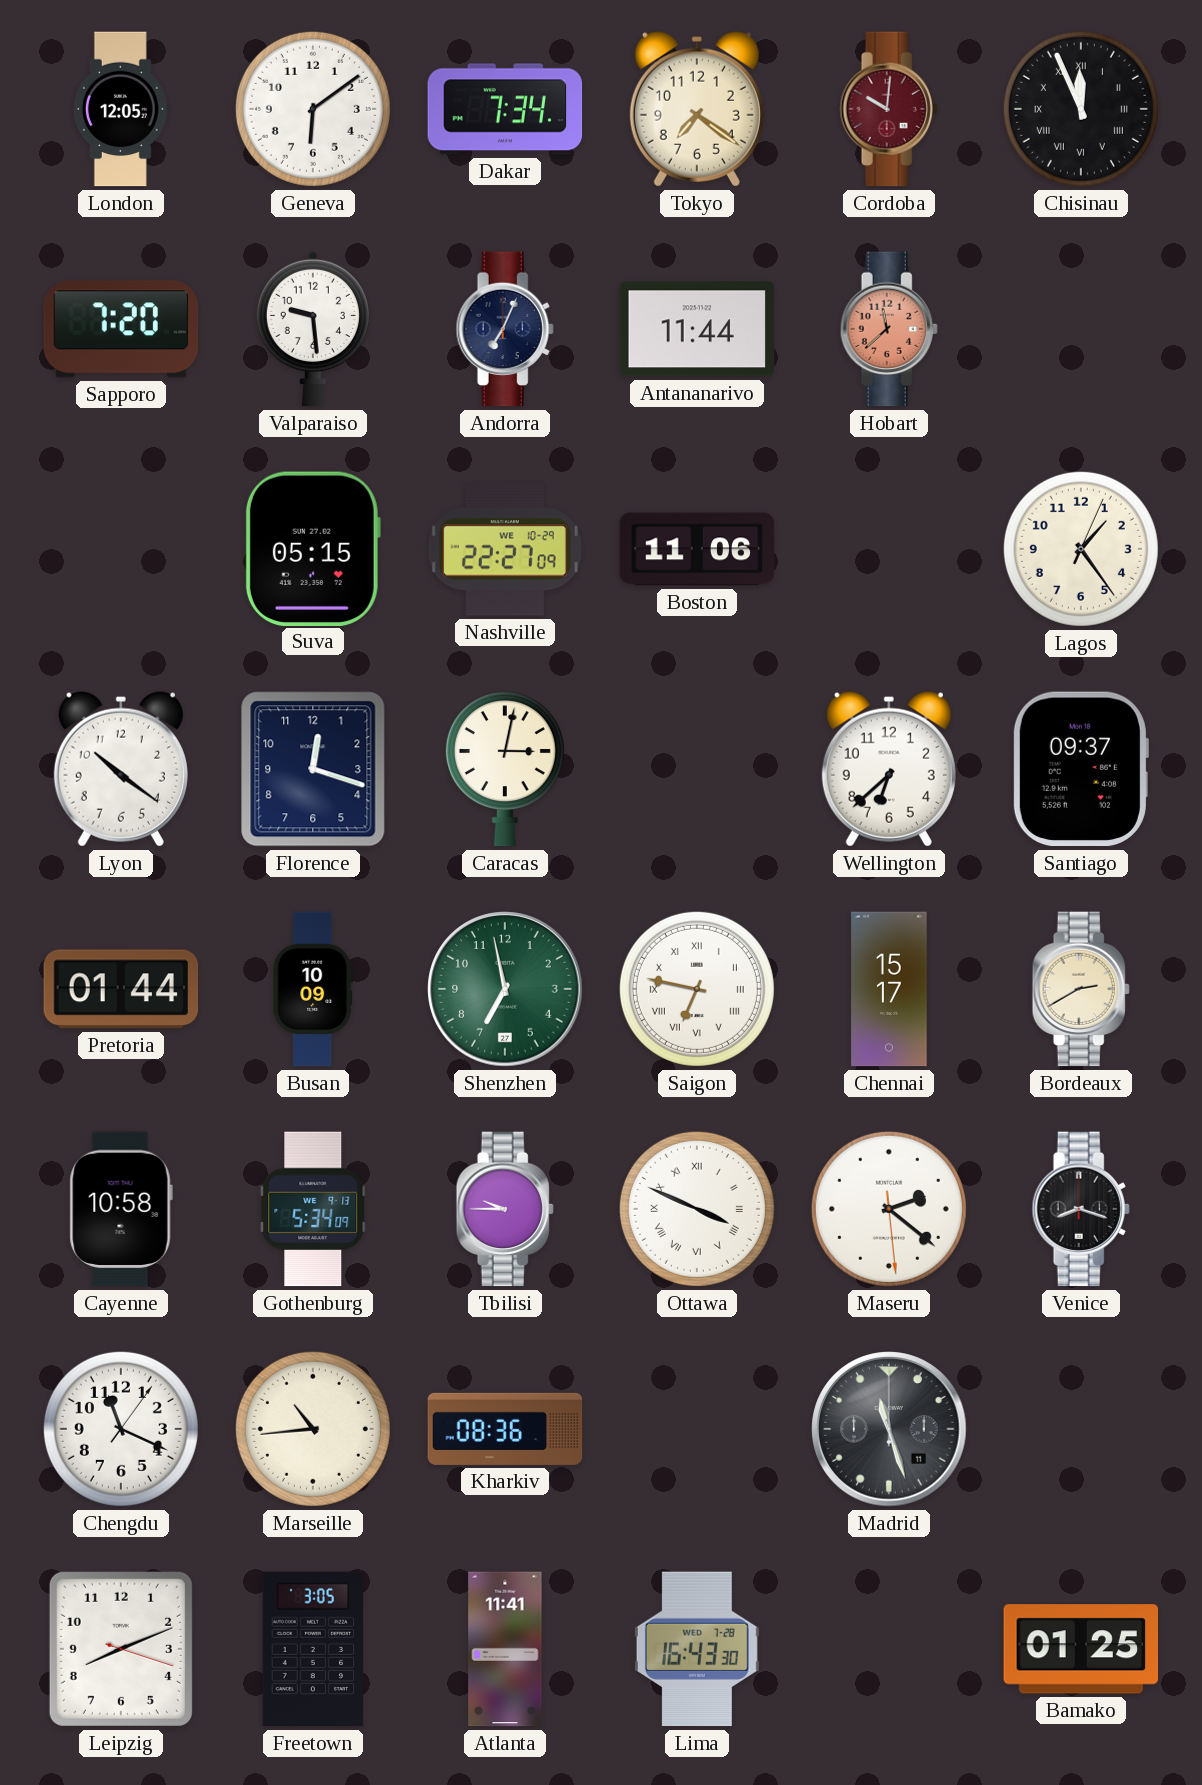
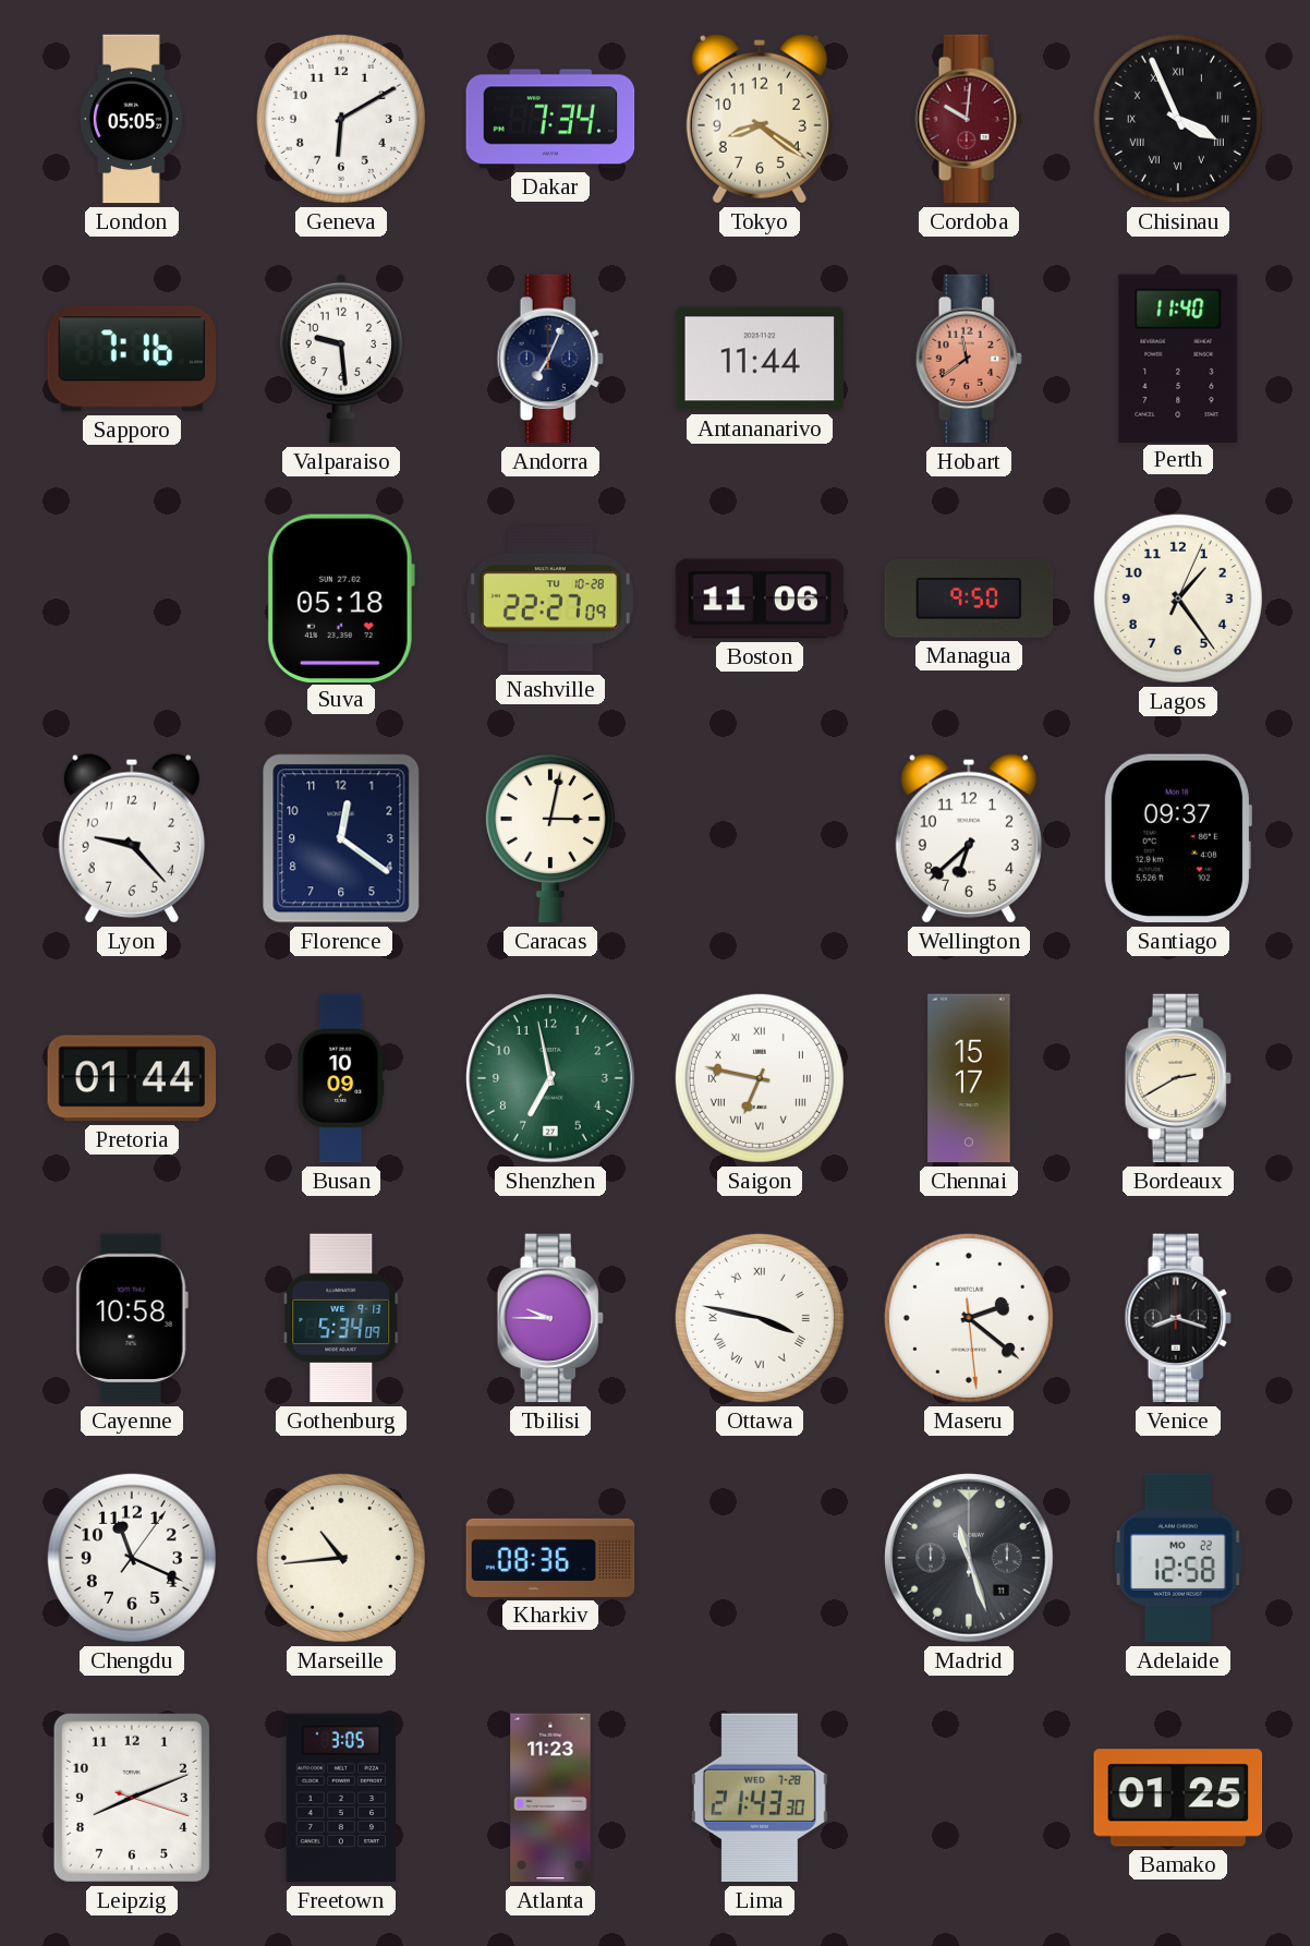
London: 12:05 -> 05:05 (132, 119)
Geneva: 6:09 -> 6:10 (341, 119)
Tokyo: 7:21 -> 8:21 (760, 119)
Chisinau: 11:56 -> 3:56 (1178, 119)
Sapporo: 7:20 -> 7:16 (132, 359)
Hobart: 11:38 -> 11:39 (969, 359)
Perth: none -> 11:40 (1178, 358)
Suva: 05:15 -> 05:18 (341, 597)
Nashville date: WE 10-29 -> TU 10-28 (550, 599)
Managua: none -> 9:50 (969, 599)
Lyon: 10:21 -> 9:23 (132, 838)
Florence: 12:18 -> 12:21 (341, 838)
Ottawa: 3:49 -> 3:47 (760, 1318)
Adelaide: none -> 12:58 (1178, 1558)
Atlanta: 11:41 -> 11:23 (550, 1798)
Lima: 16:43 -> 21:43 (760, 1798)
